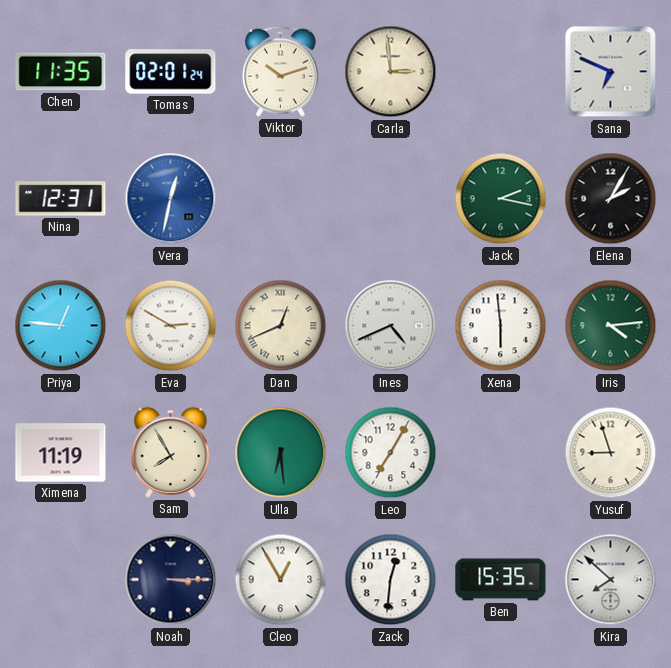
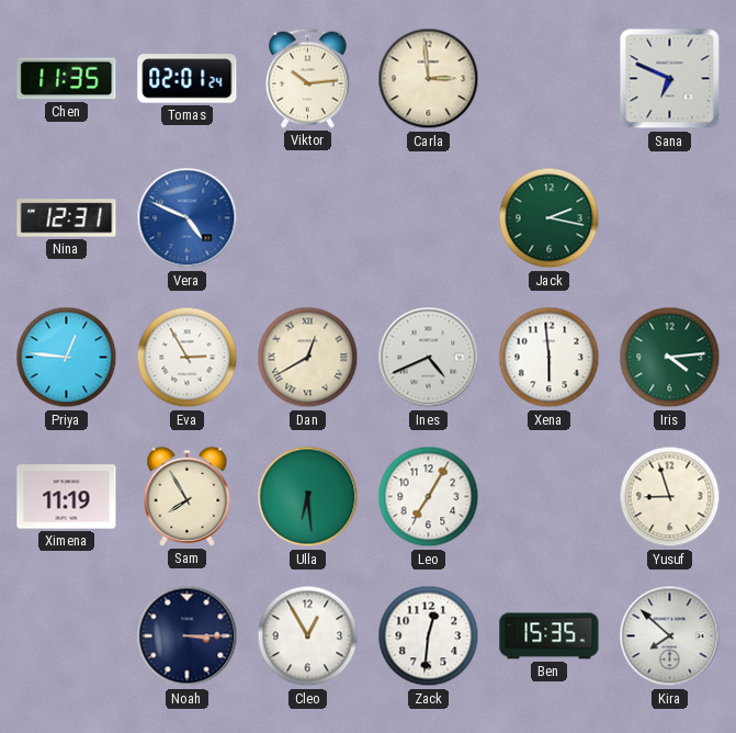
Viktor: 10:12 -> 10:14 (307, 78)
Vera: 12:32 -> 4:49 (188, 218)
Elena: 2:05 -> none (611, 199)
Eva: 2:50 -> 2:55 (188, 358)
Dan: 12:41 -> 12:40 (308, 358)
